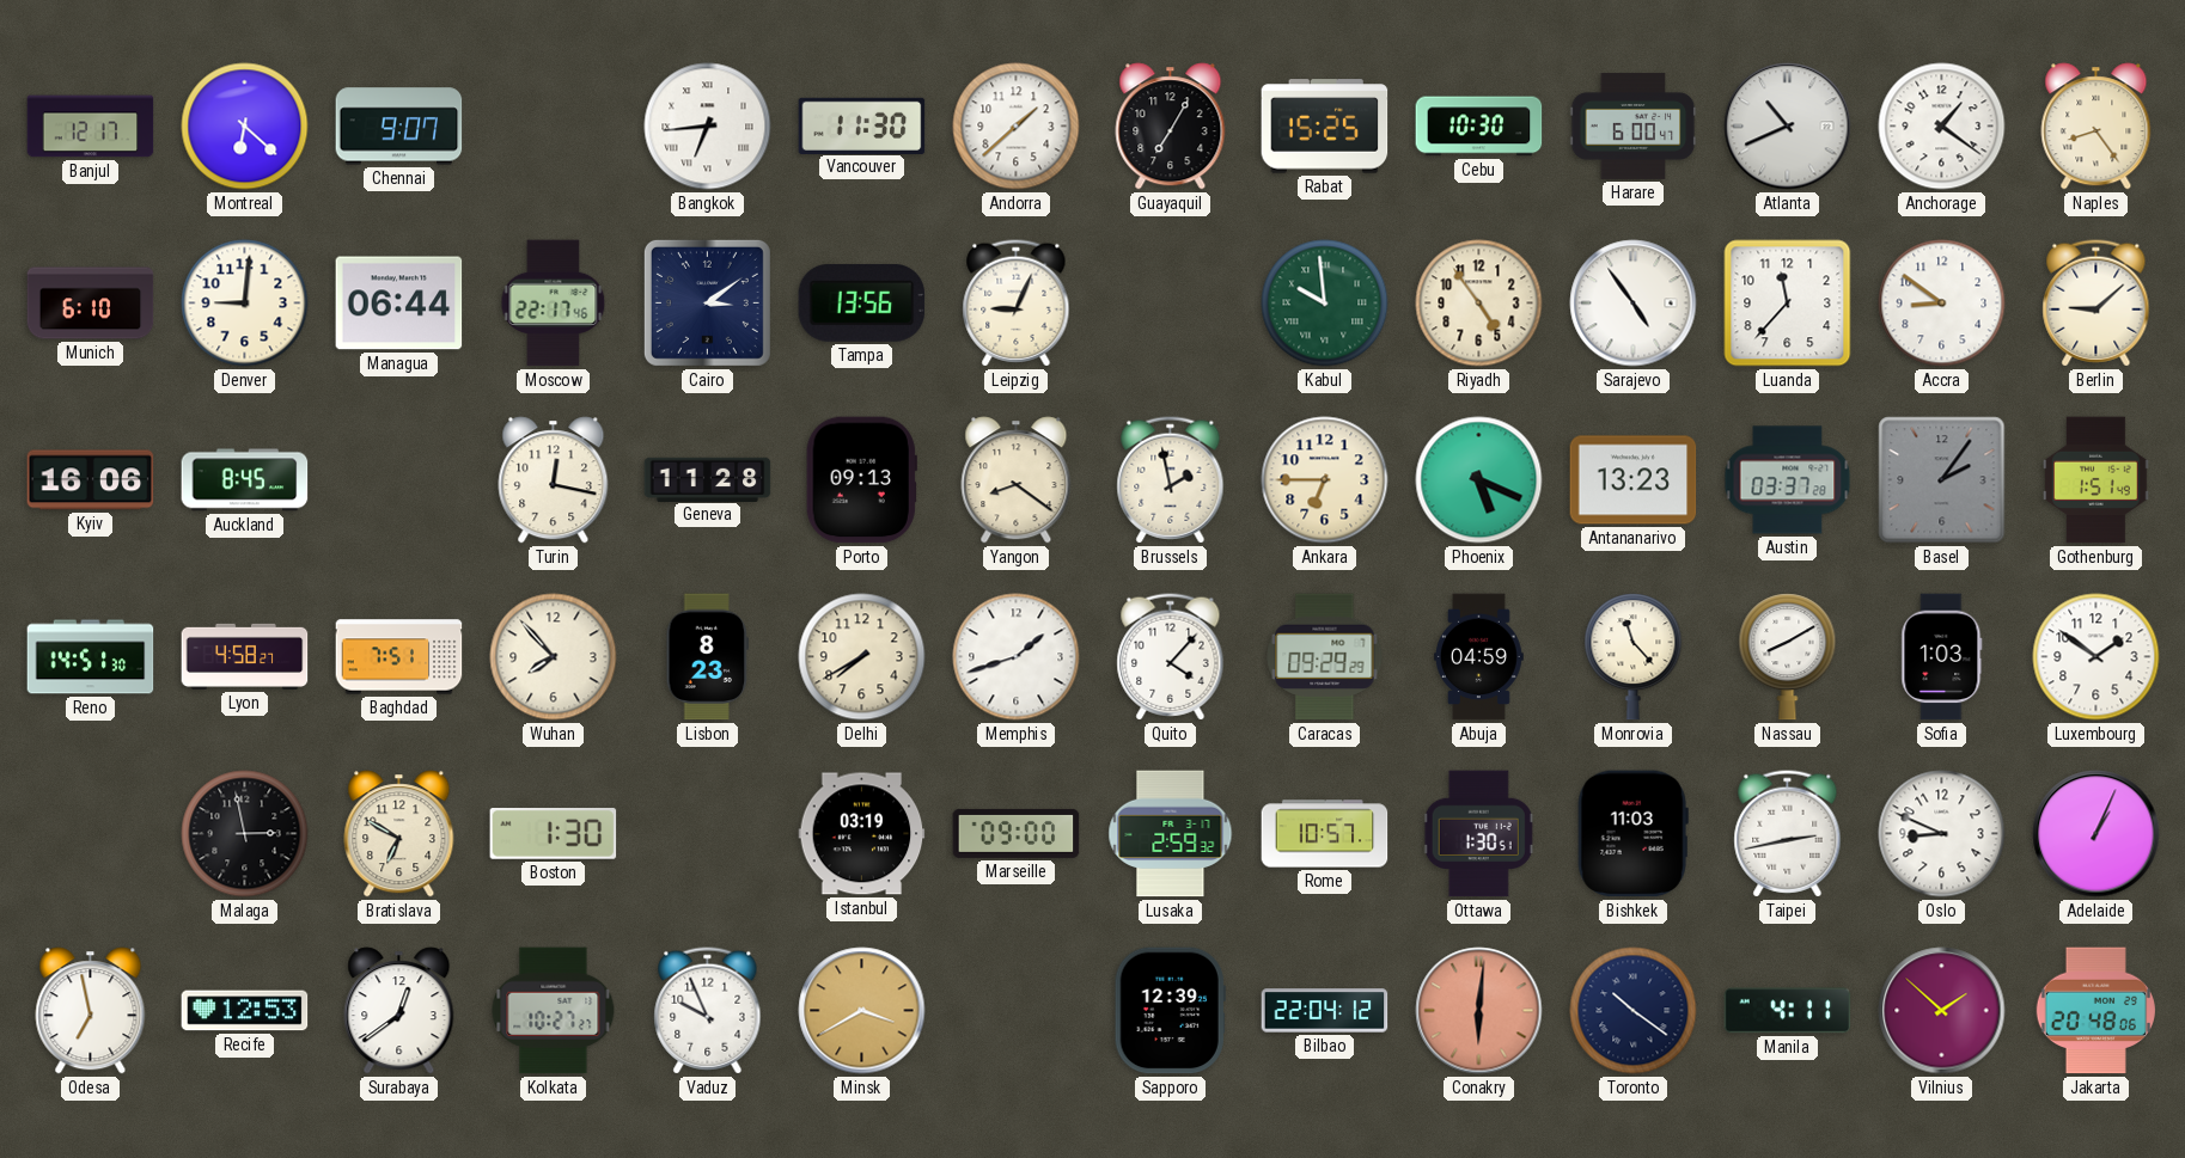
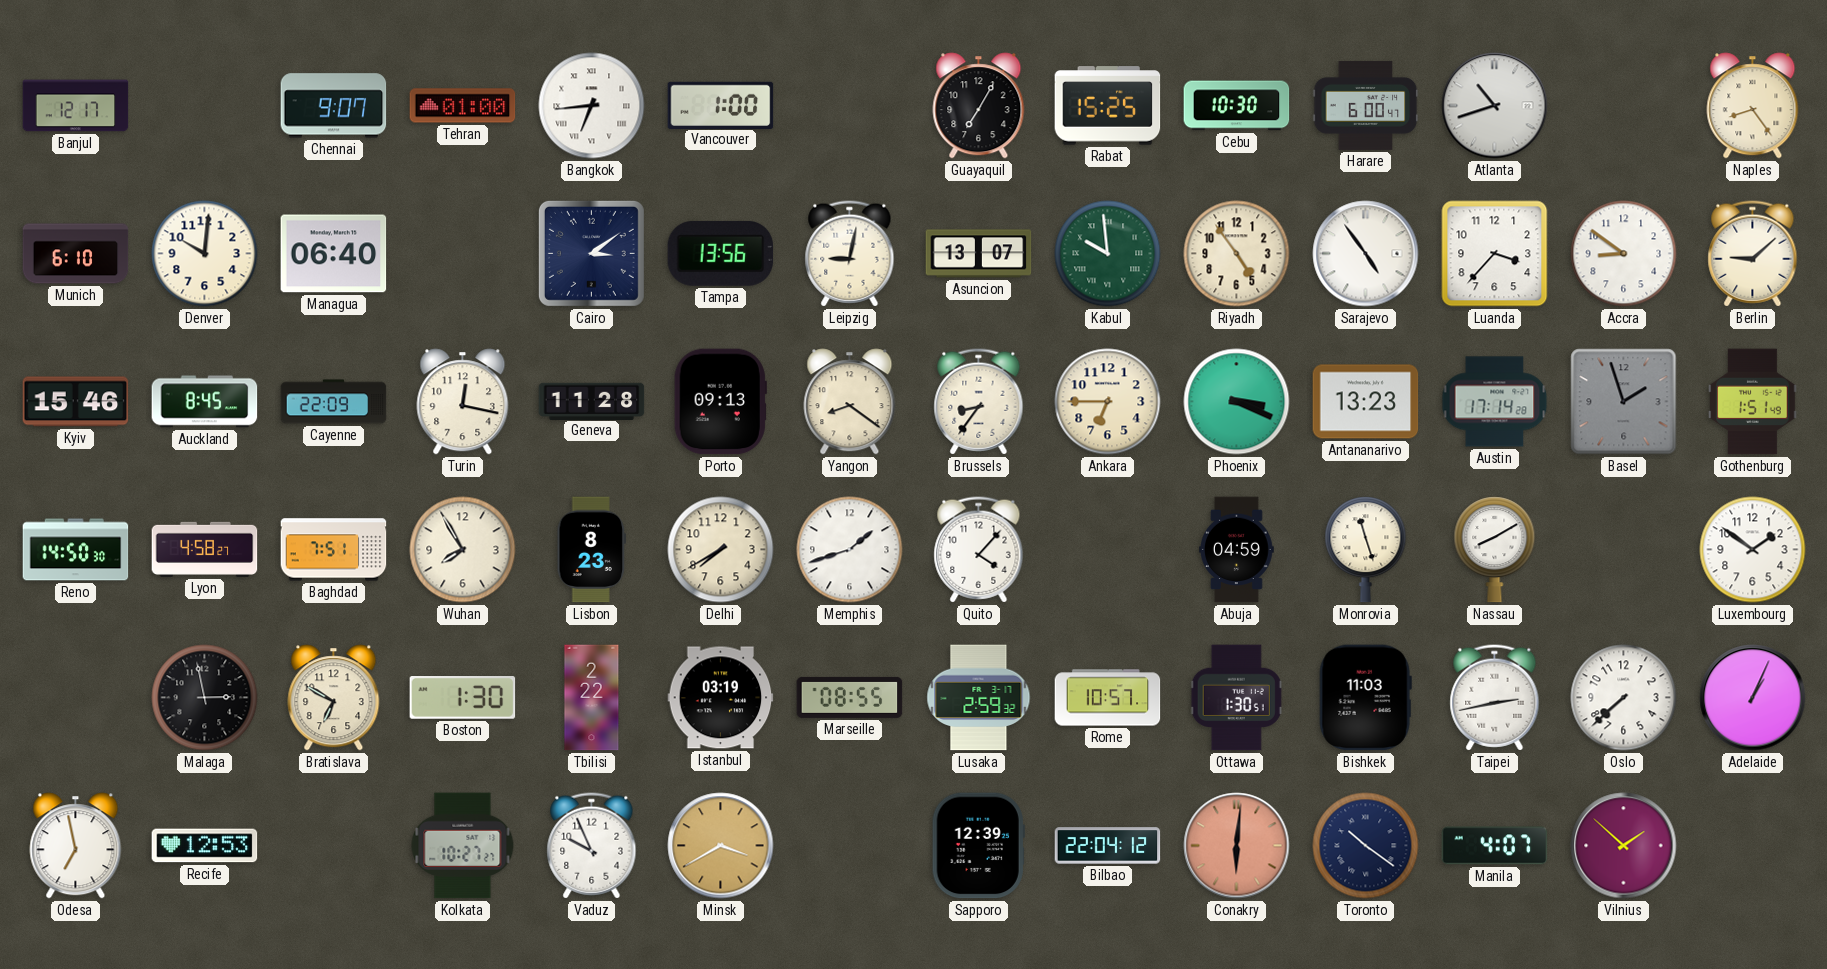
Montreal: 6:22 -> none (245, 127)
Tehran: none -> 01:00 (463, 106)
Vancouver: 11:30 -> 1:00 (721, 105)
Andorra: 1:38 -> none (1017, 127)
Atlanta: 10:41 -> 10:42 (1495, 106)
Anchorage: 1:21 -> none (1942, 127)
Denver: 9:01 -> 10:01 (205, 254)
Managua: 06:44 -> 06:40 (334, 254)
Moscow: 22:17 -> none (554, 304)
Leipzig: 9:04 -> 9:02 (850, 254)
Asuncion: none -> 13:07 (979, 254)
Luanda: 11:37 -> 3:37 (1495, 254)
Kyiv: 16:06 -> 15:46 (76, 402)
Cayenne: none -> 22:09 (334, 402)
Brussels: 1:58 -> 8:36 (979, 402)
Phoenix: 5:19 -> 3:19 (1237, 402)
Austin: 03:37 -> 17:14 (1495, 402)
Basel: 2:06 -> 1:57 (1624, 402)
Reno: 14:51 -> 14:50 (76, 550)
Wuhan: 7:53 -> 7:55 (463, 550)
Caracas: 09:29 -> none (1325, 657)
Monrovia: 11:23 -> 11:27 (1366, 550)
Sofia: 1:03 -> none (1942, 657)
Tbilisi: none -> 2:22 (592, 698)
Marseille: 09:00 -> 08:55 (850, 697)
Oslo: 8:49 -> 7:38 (1624, 698)
Surabaya: 12:39 -> none (399, 1011)
Manila: 4:11 -> 4:07 (1495, 846)
Jakarta: 20:48 -> none (2095, 1011)
